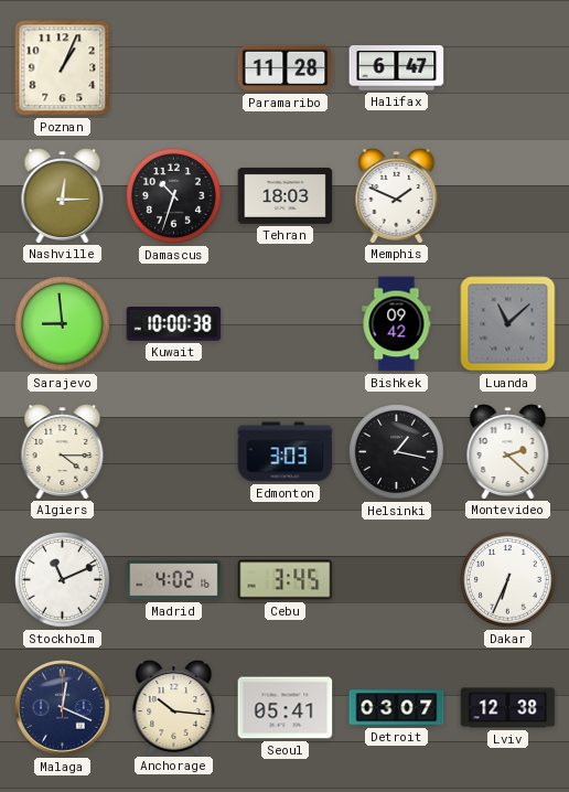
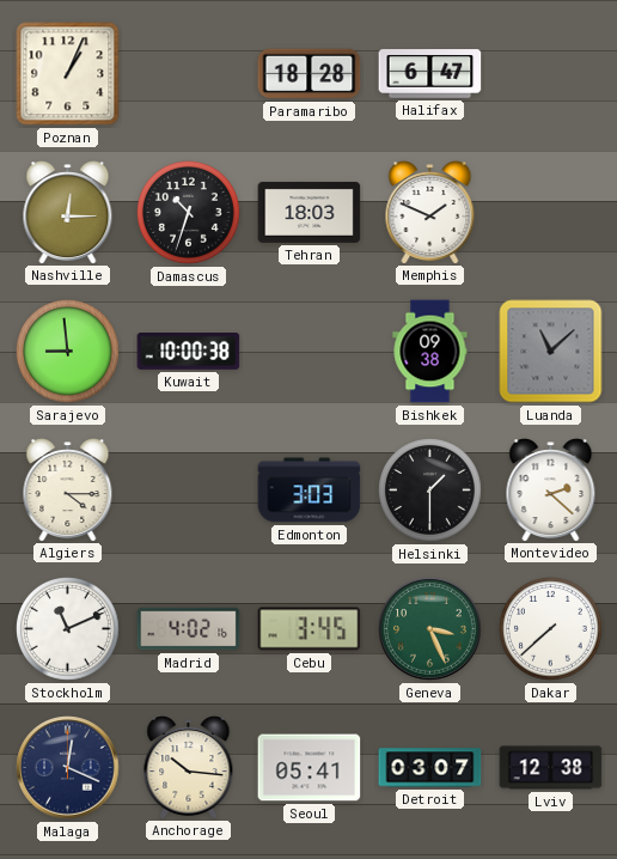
Paramaribo: 11:28 -> 18:28 (310, 74)
Bishkek: 09:42 -> 09:38 (430, 352)
Helsinki: 1:17 -> 1:30 (430, 491)
Geneva: none -> 3:26 (430, 629)
Dakar: 6:34 -> 7:38 (551, 629)
